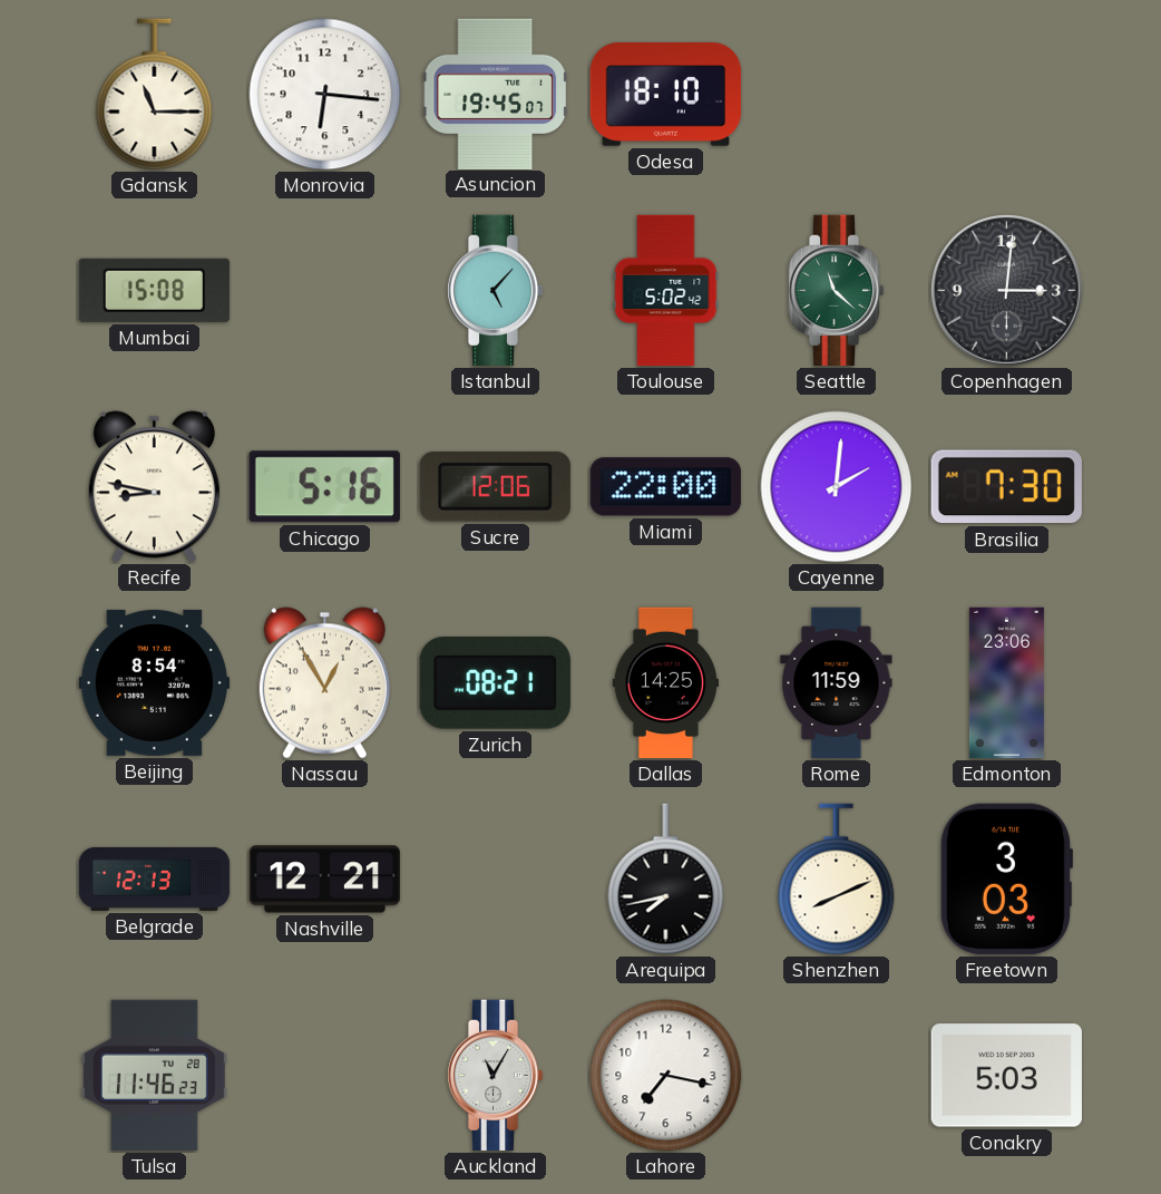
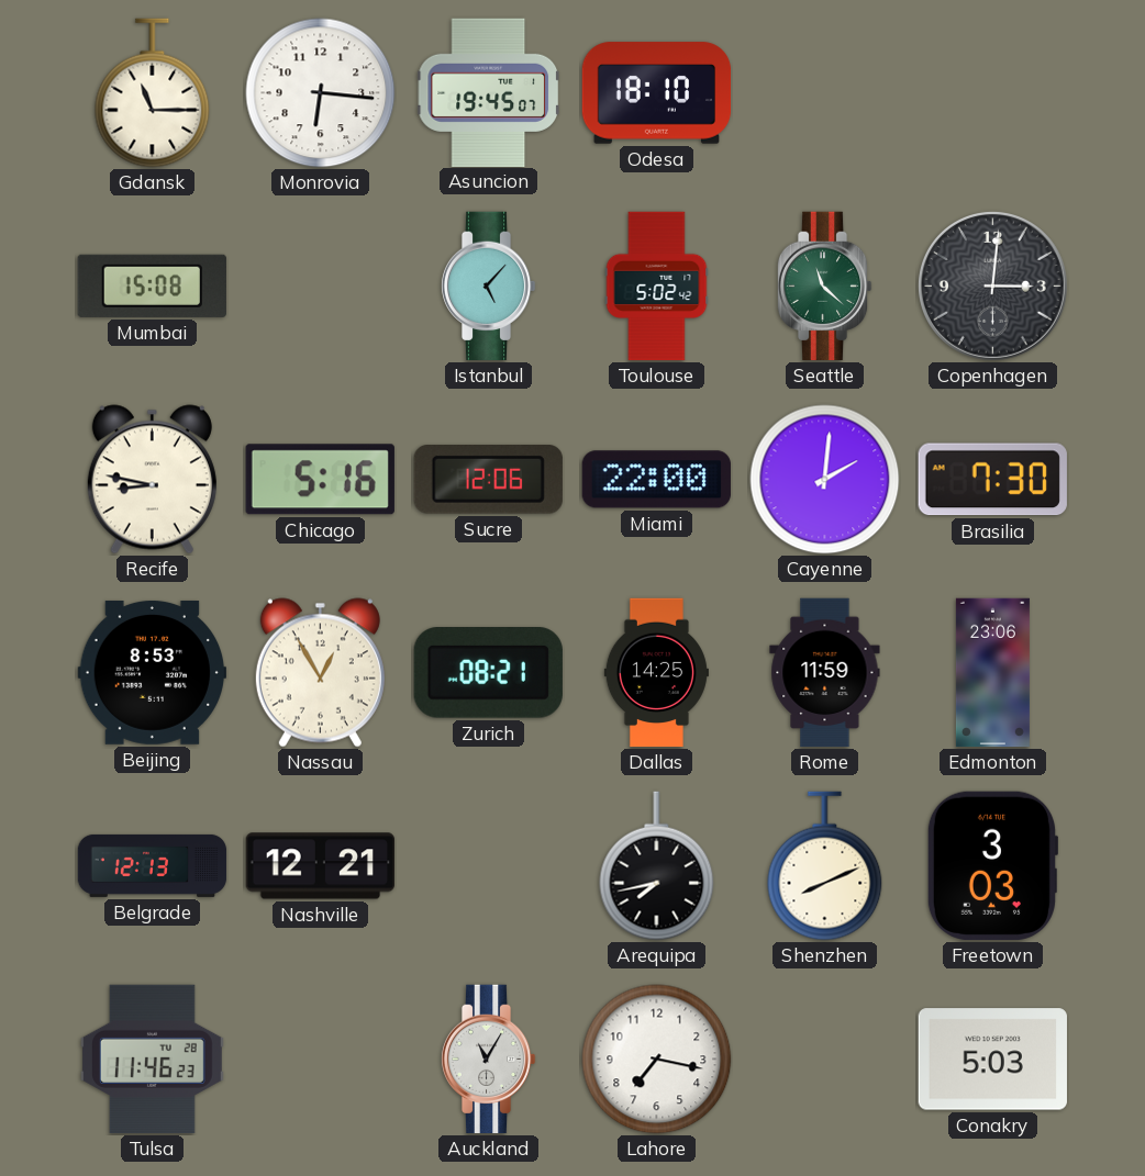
Beijing: 8:54 -> 8:53 (152, 672)
